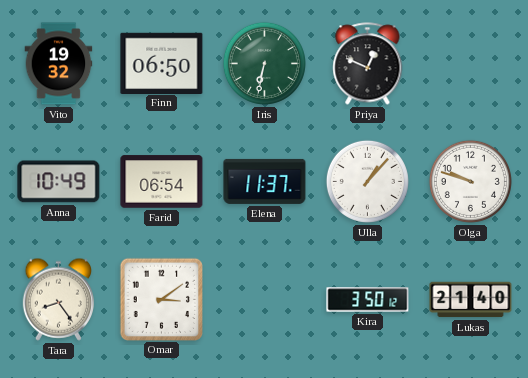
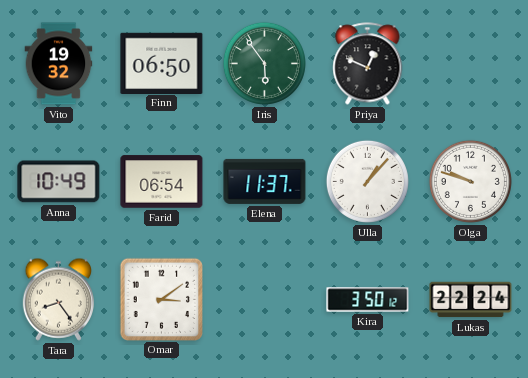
Iris: 6:32 -> 5:54 (264, 63)
Lukas: 21:40 -> 22:24 (471, 300)
